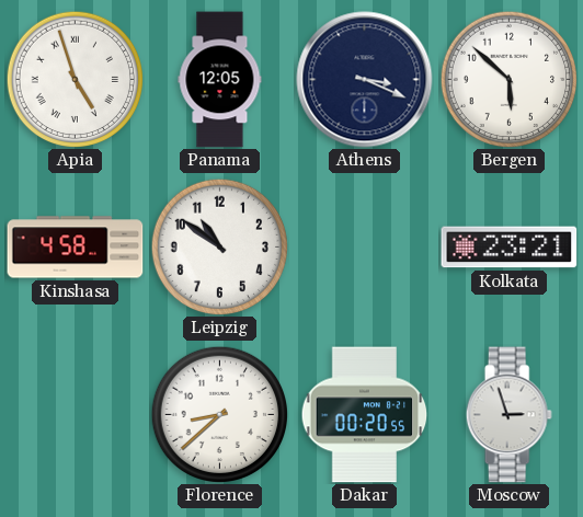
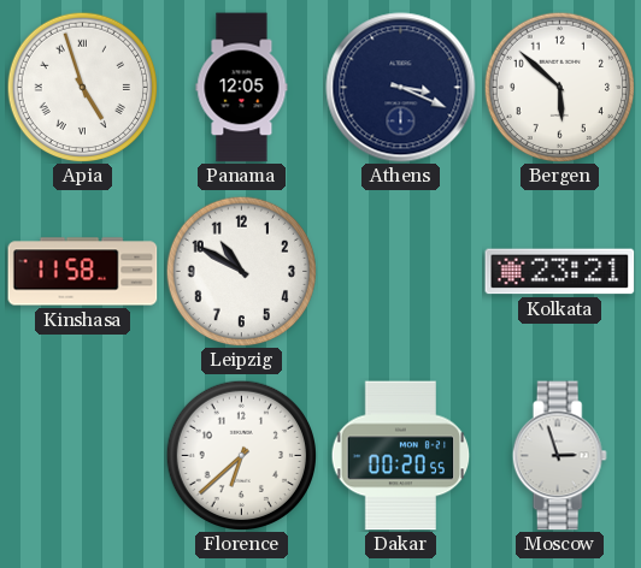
Kinshasa: 4:58 -> 11:58 (83, 272)
Leipzig: 10:51 -> 10:50 (241, 271)
Florence: 8:38 -> 6:38 (241, 455)
